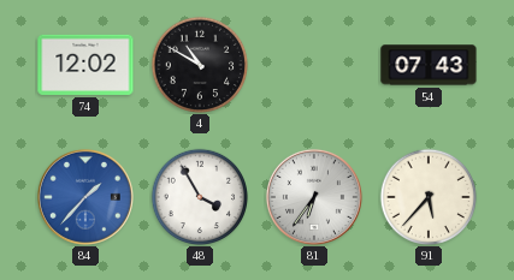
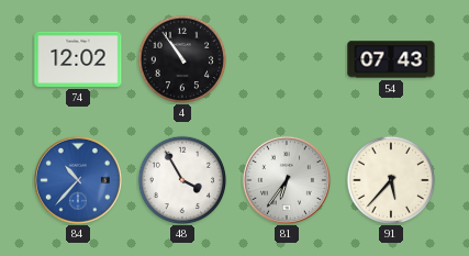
4: 10:50 -> 10:54 (181, 58)
84: 1:37 -> 10:37 (78, 180)
